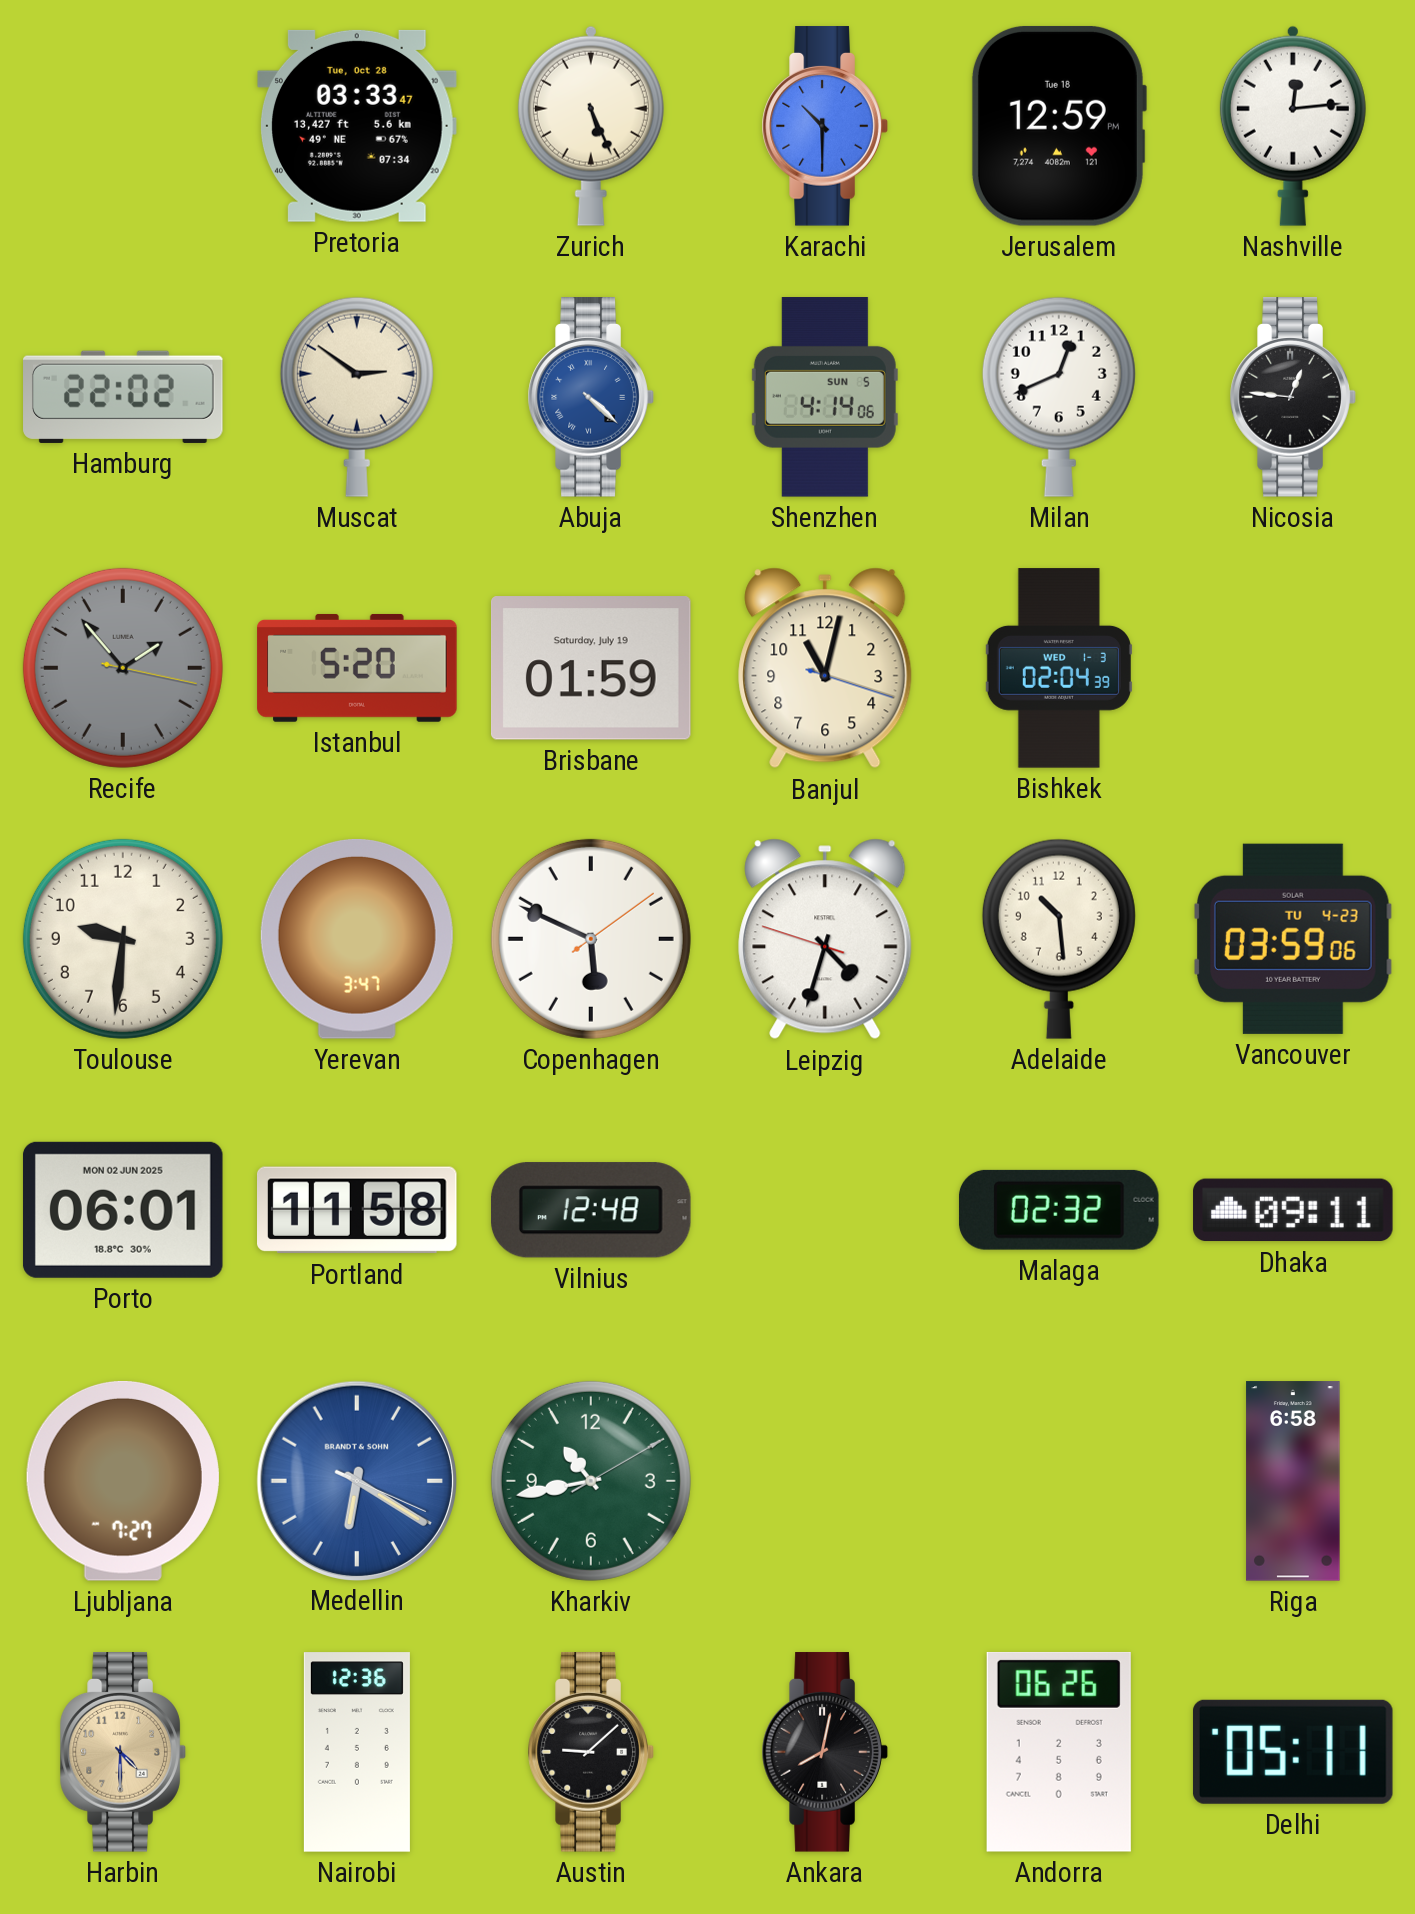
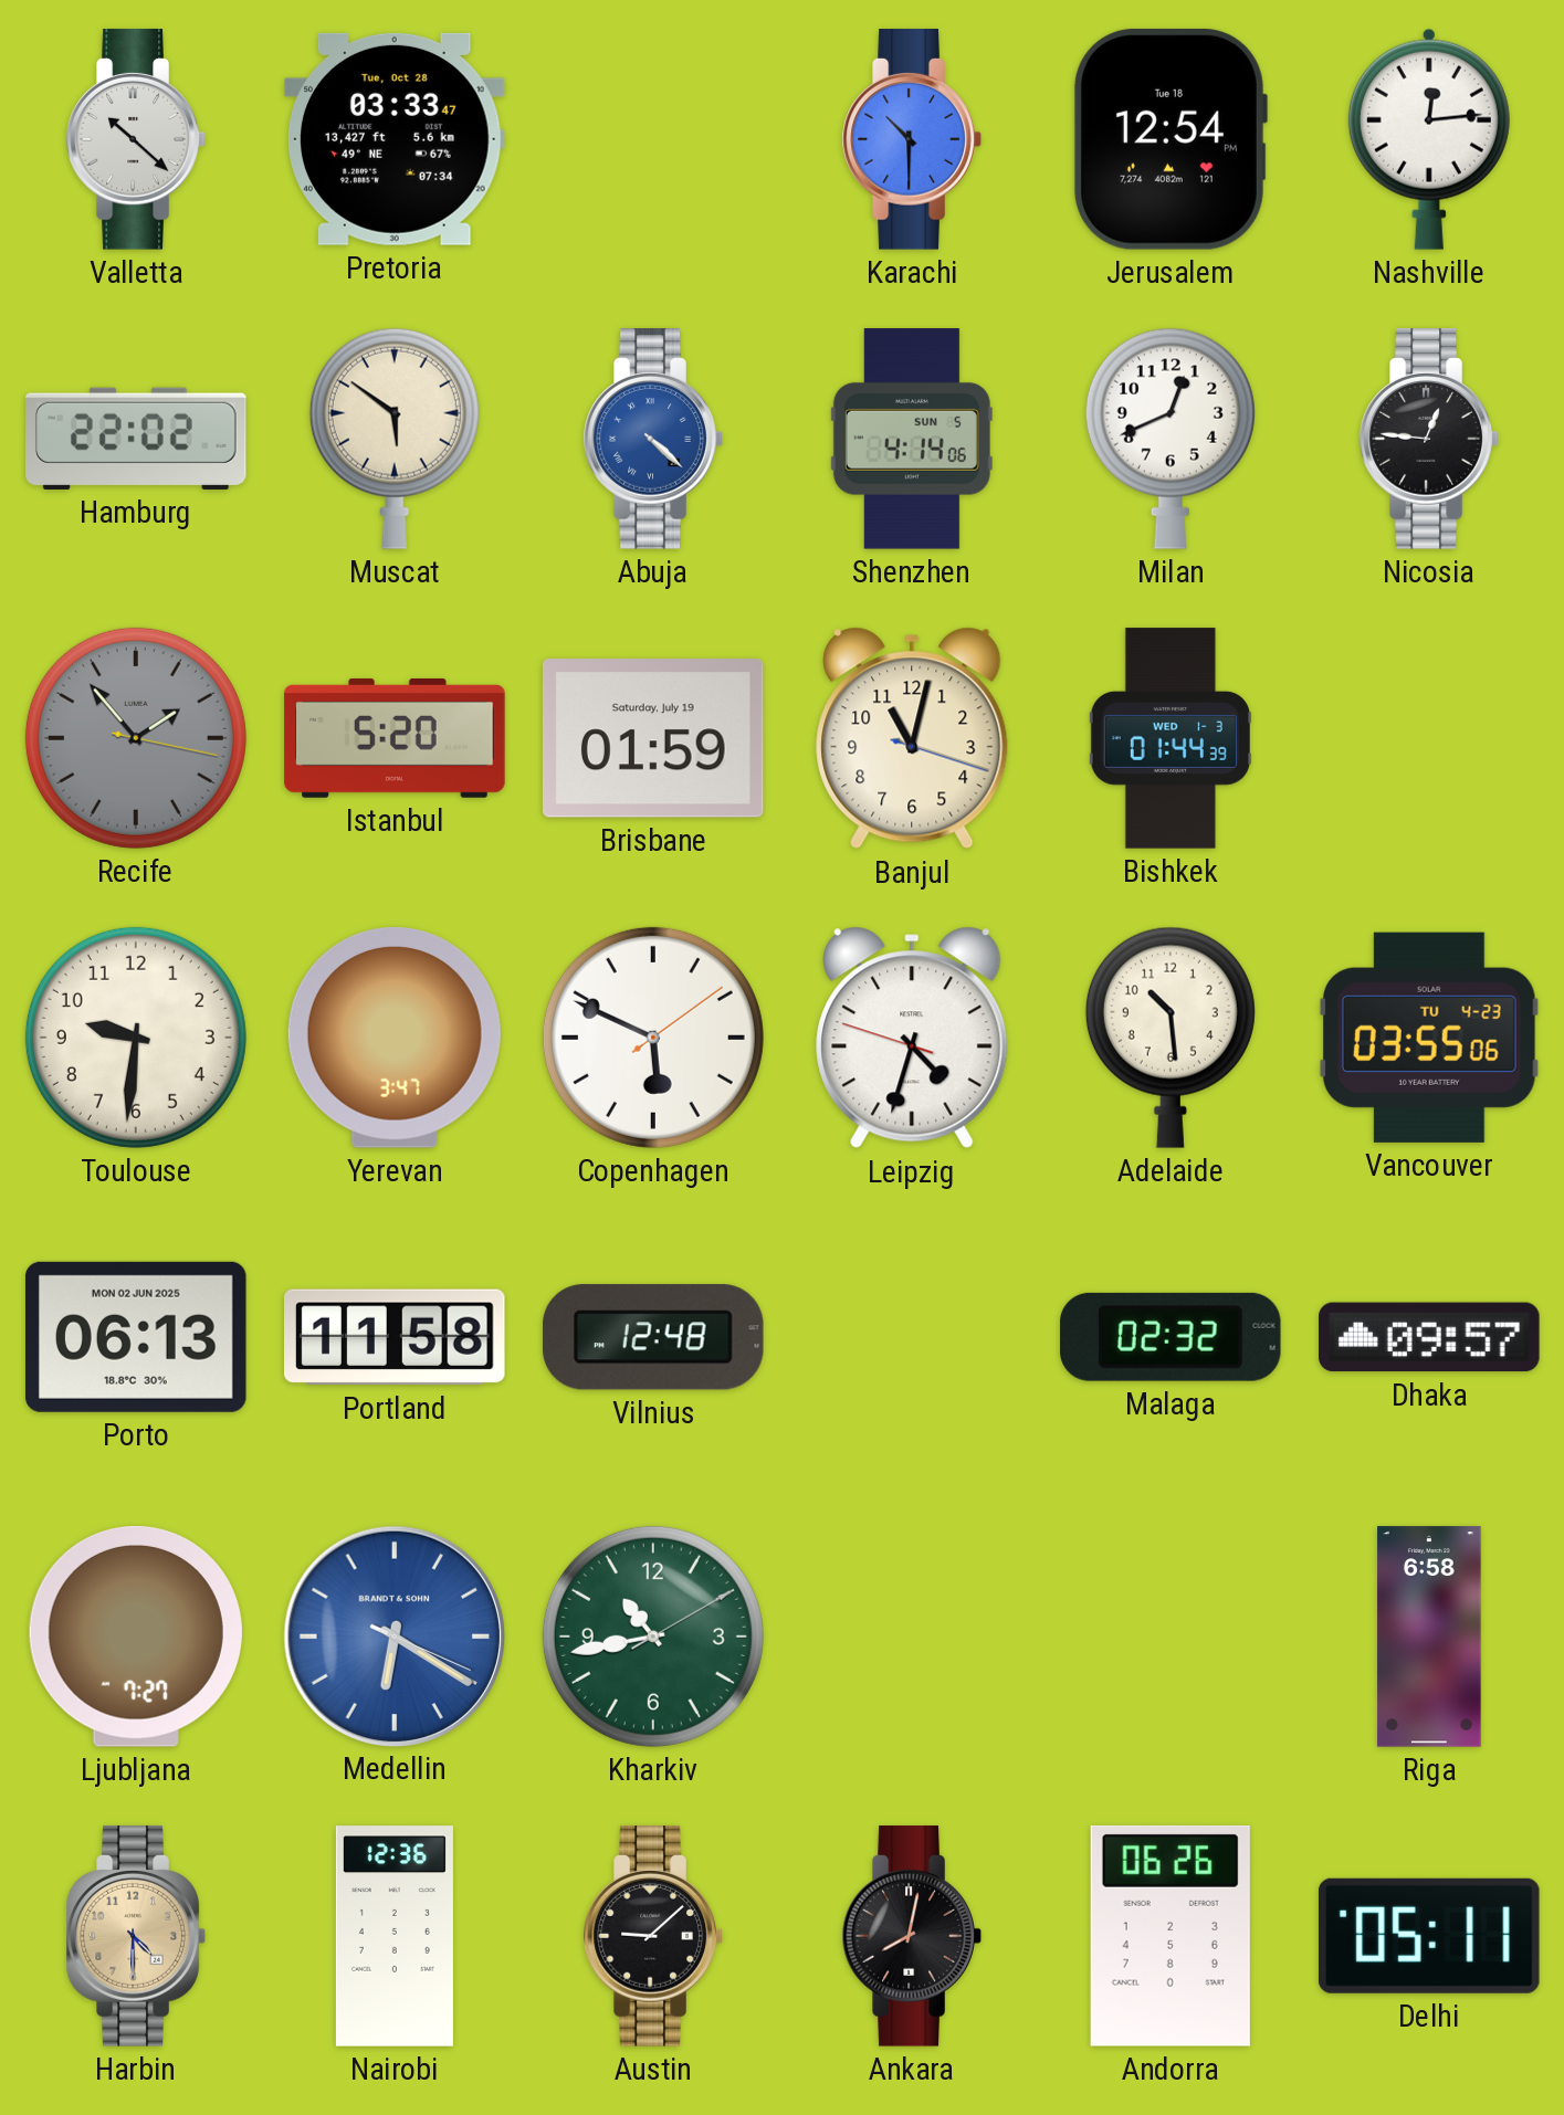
Valletta: none -> 10:22 (136, 139)
Zurich: 5:26 -> none (591, 126)
Jerusalem: 12:59 -> 12:54 (1169, 139)
Muscat: 2:51 -> 5:51 (395, 439)
Bishkek: 02:04 -> 01:44 (1171, 738)
Vancouver: 03:59 -> 03:55 (1429, 1038)
Porto: 06:01 -> 06:13 (136, 1337)
Dhaka: 09:11 -> 09:57 (1429, 1337)
